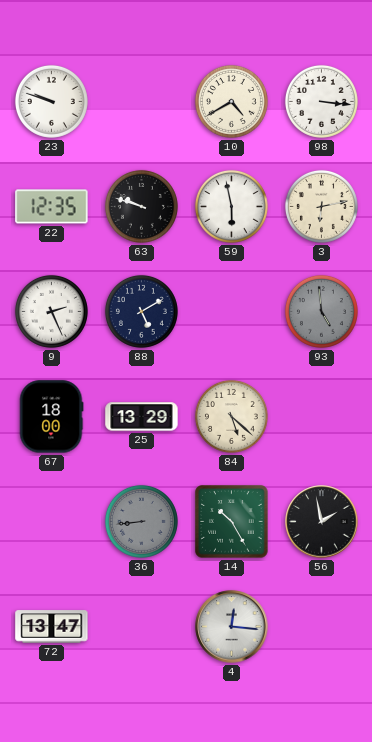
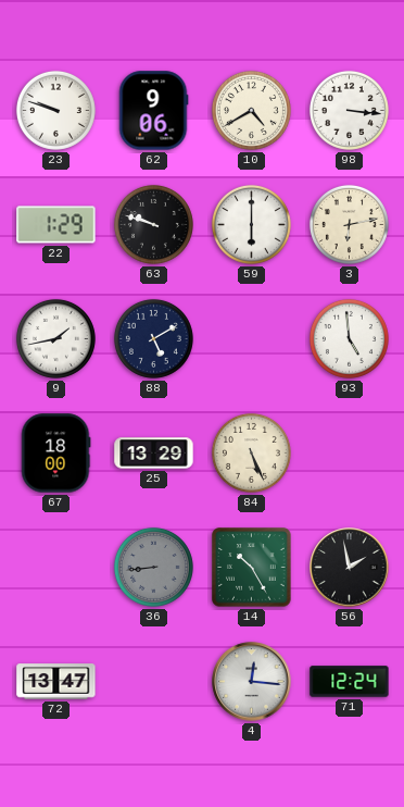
62: none -> 9:06 (153, 111)
22: 12:35 -> 1:29 (56, 225)
59: 5:58 -> 6:00 (251, 224)
9: 2:26 -> 1:43 (55, 338)
93 dial: grey -> white (349, 338)
84: 5:22 -> 5:26 (251, 452)
71: none -> 12:24 (350, 682)
